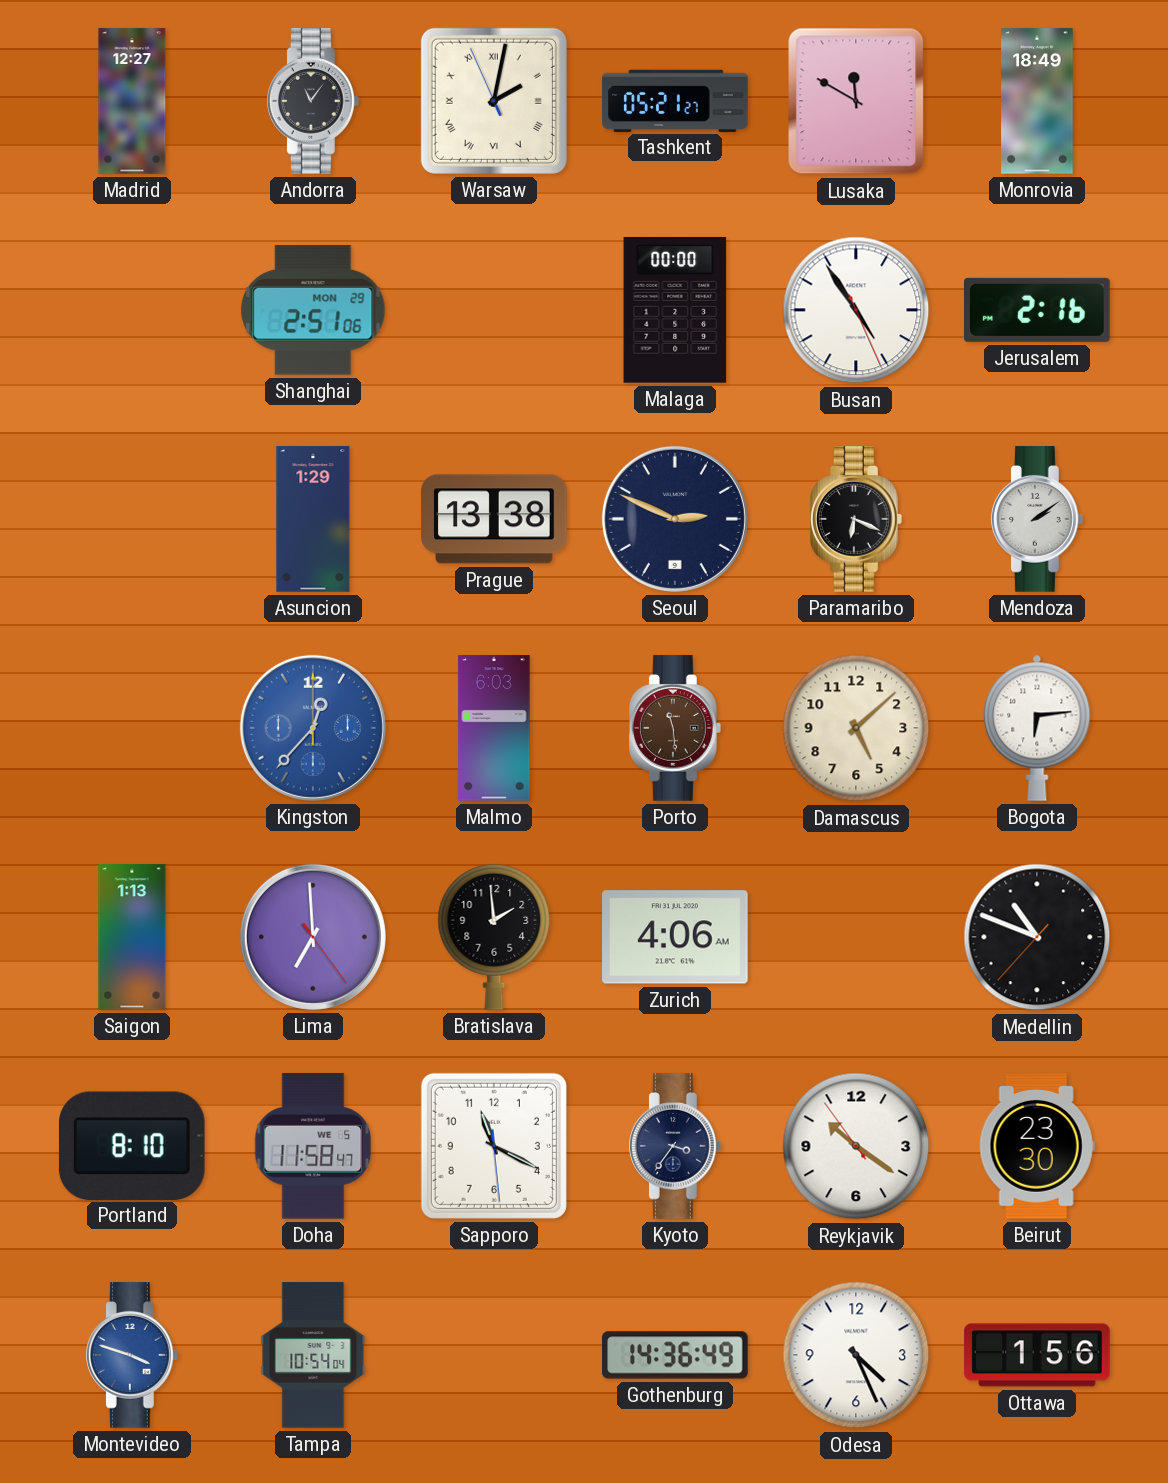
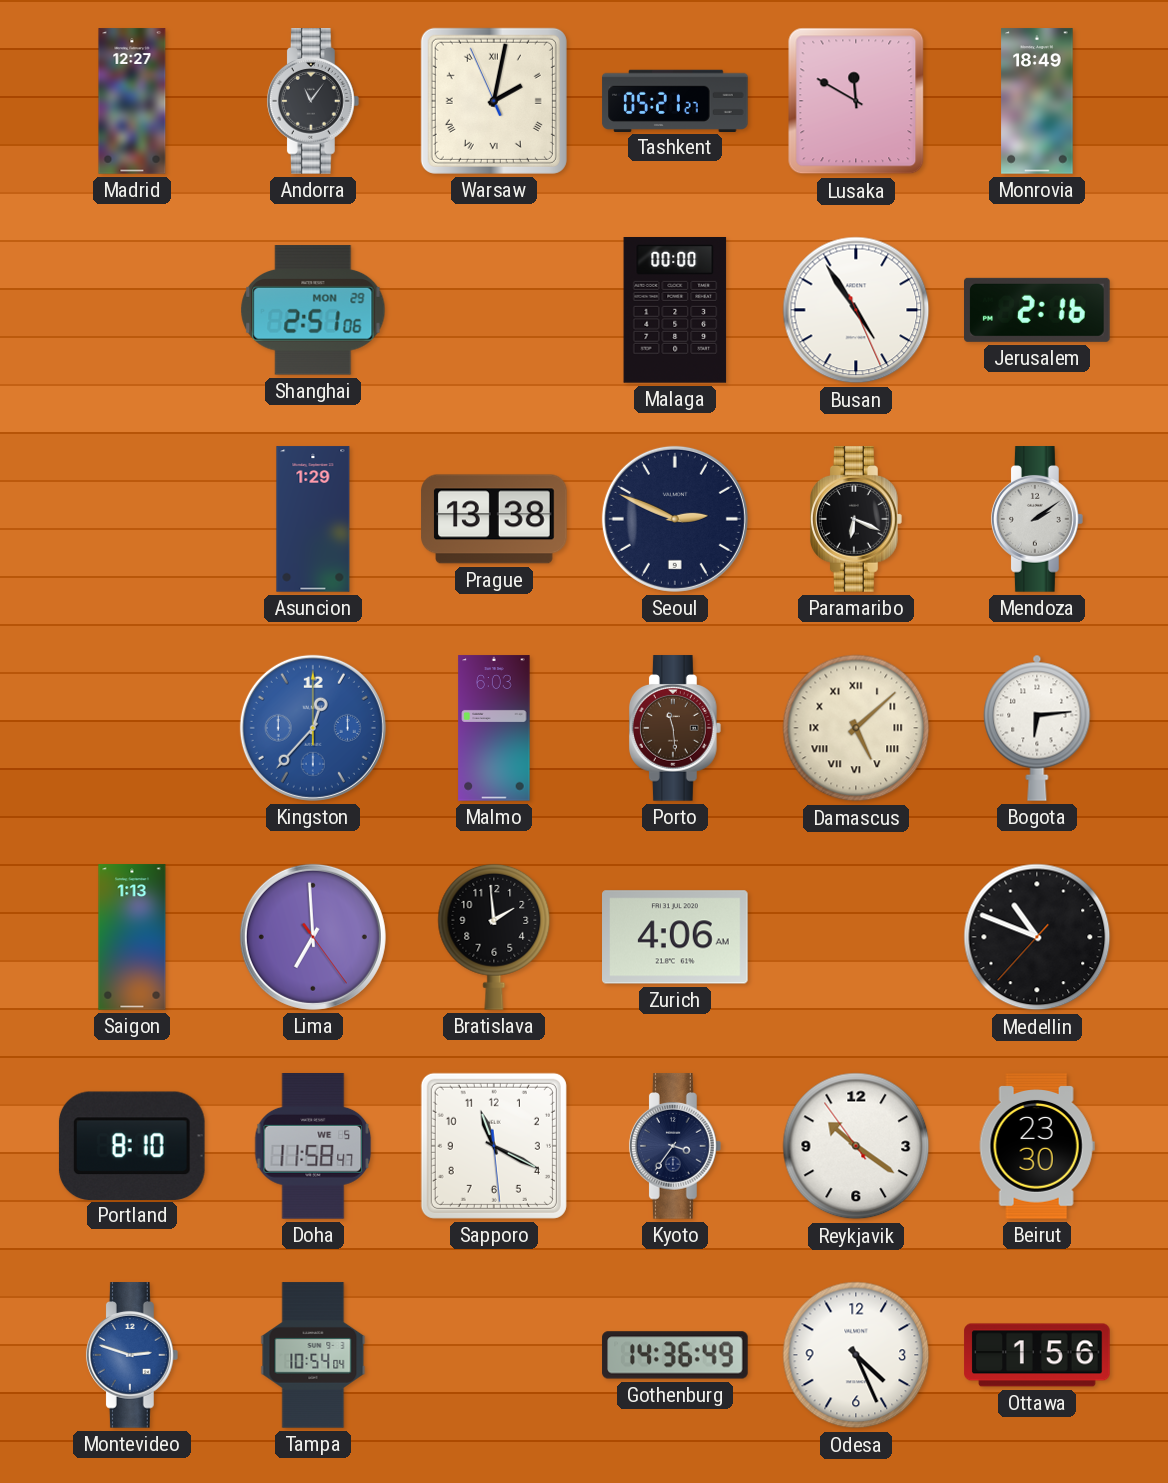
Damascus numerals: Arabic -> Roman (856, 728)
Montevideo: 3:48 -> 2:48 (132, 1355)
